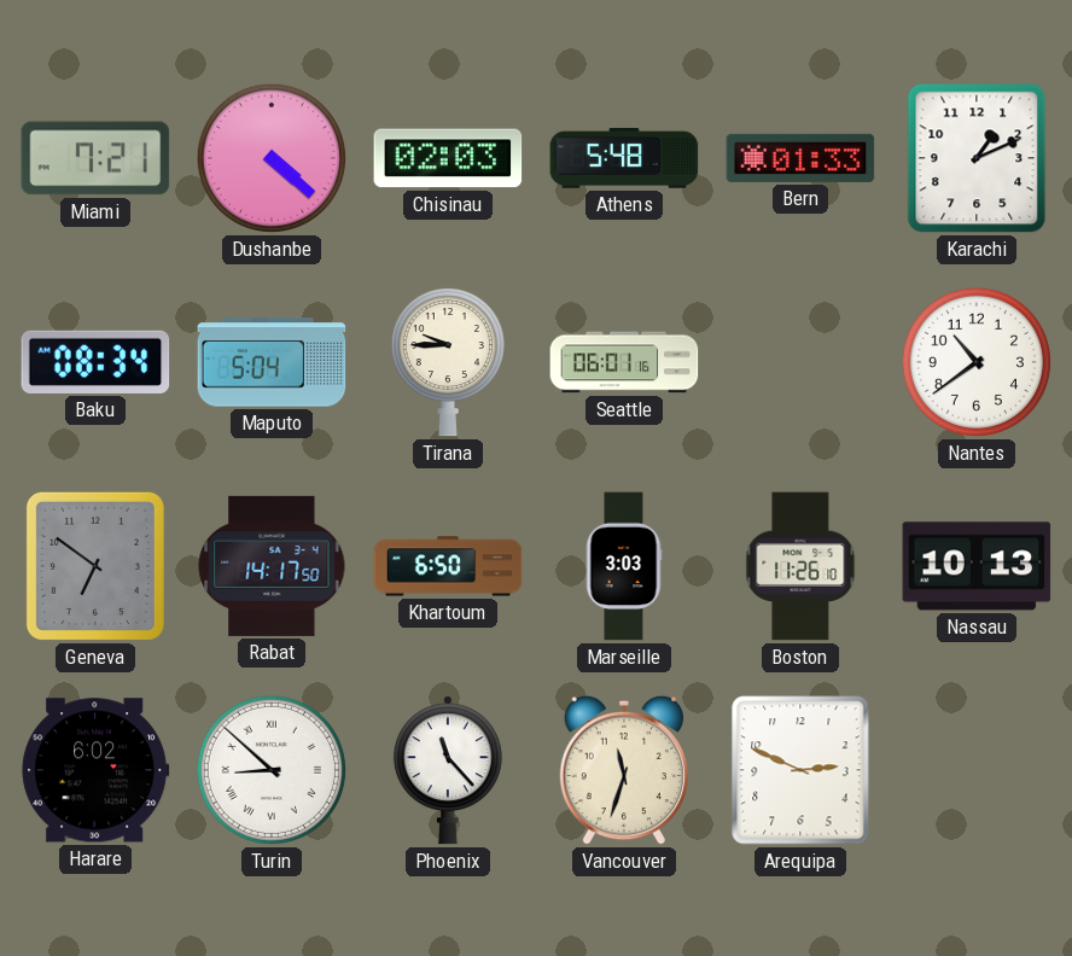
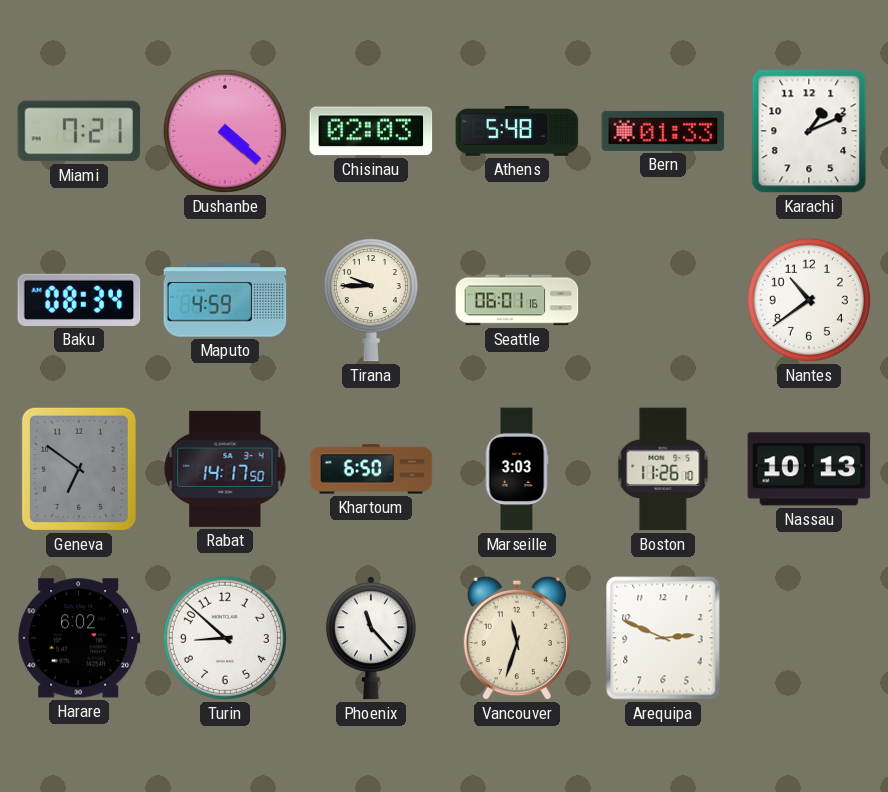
Maputo: 5:04 -> 4:59 (225, 300)
Turin numerals: Roman -> Arabic (225, 638)
